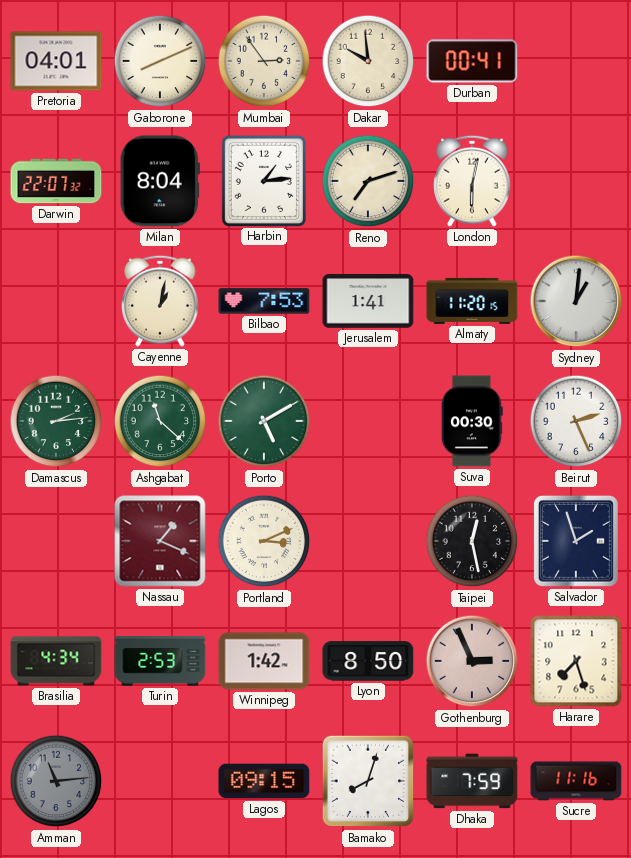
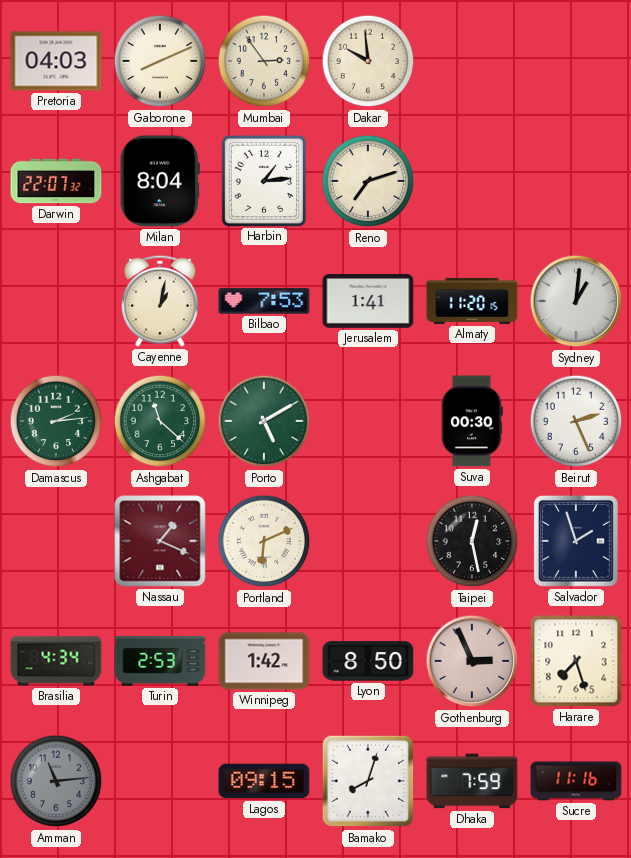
Pretoria: 04:01 -> 04:03 (56, 61)
Durban: 00:41 -> none (472, 61)
London: 6:02 -> none (472, 181)
Portland: 3:11 -> 6:11 (264, 541)
